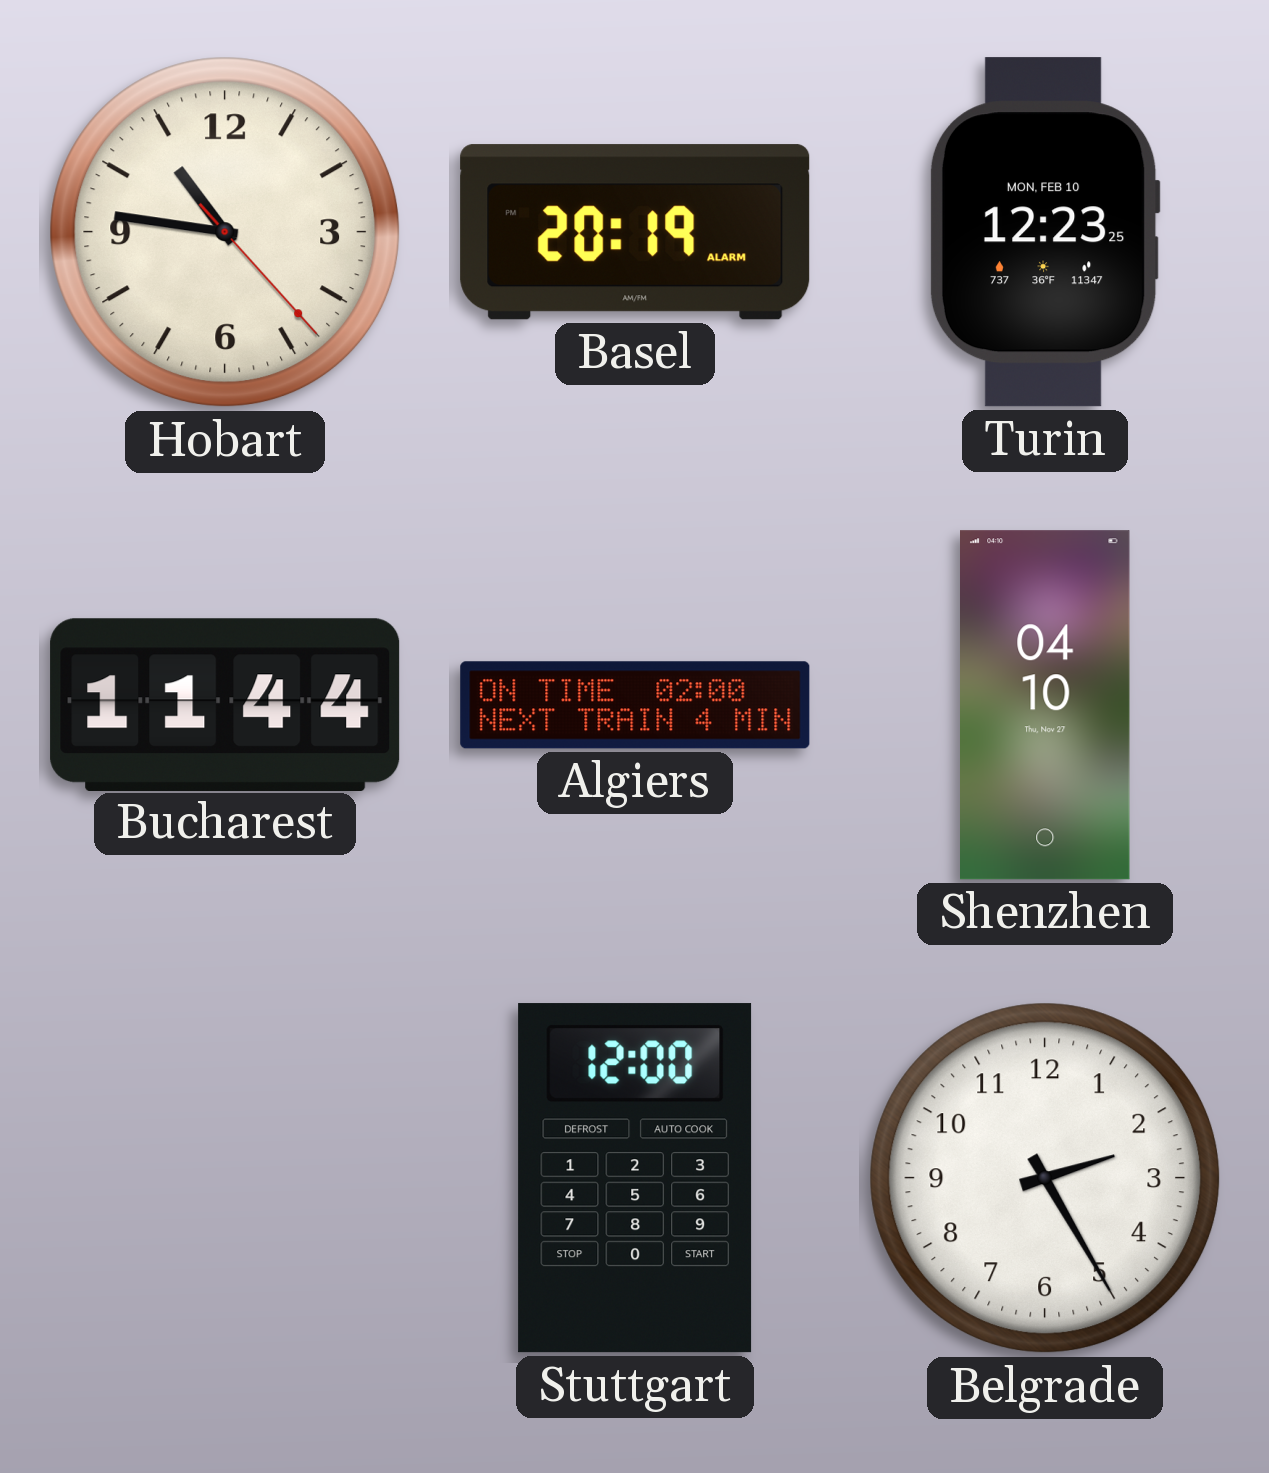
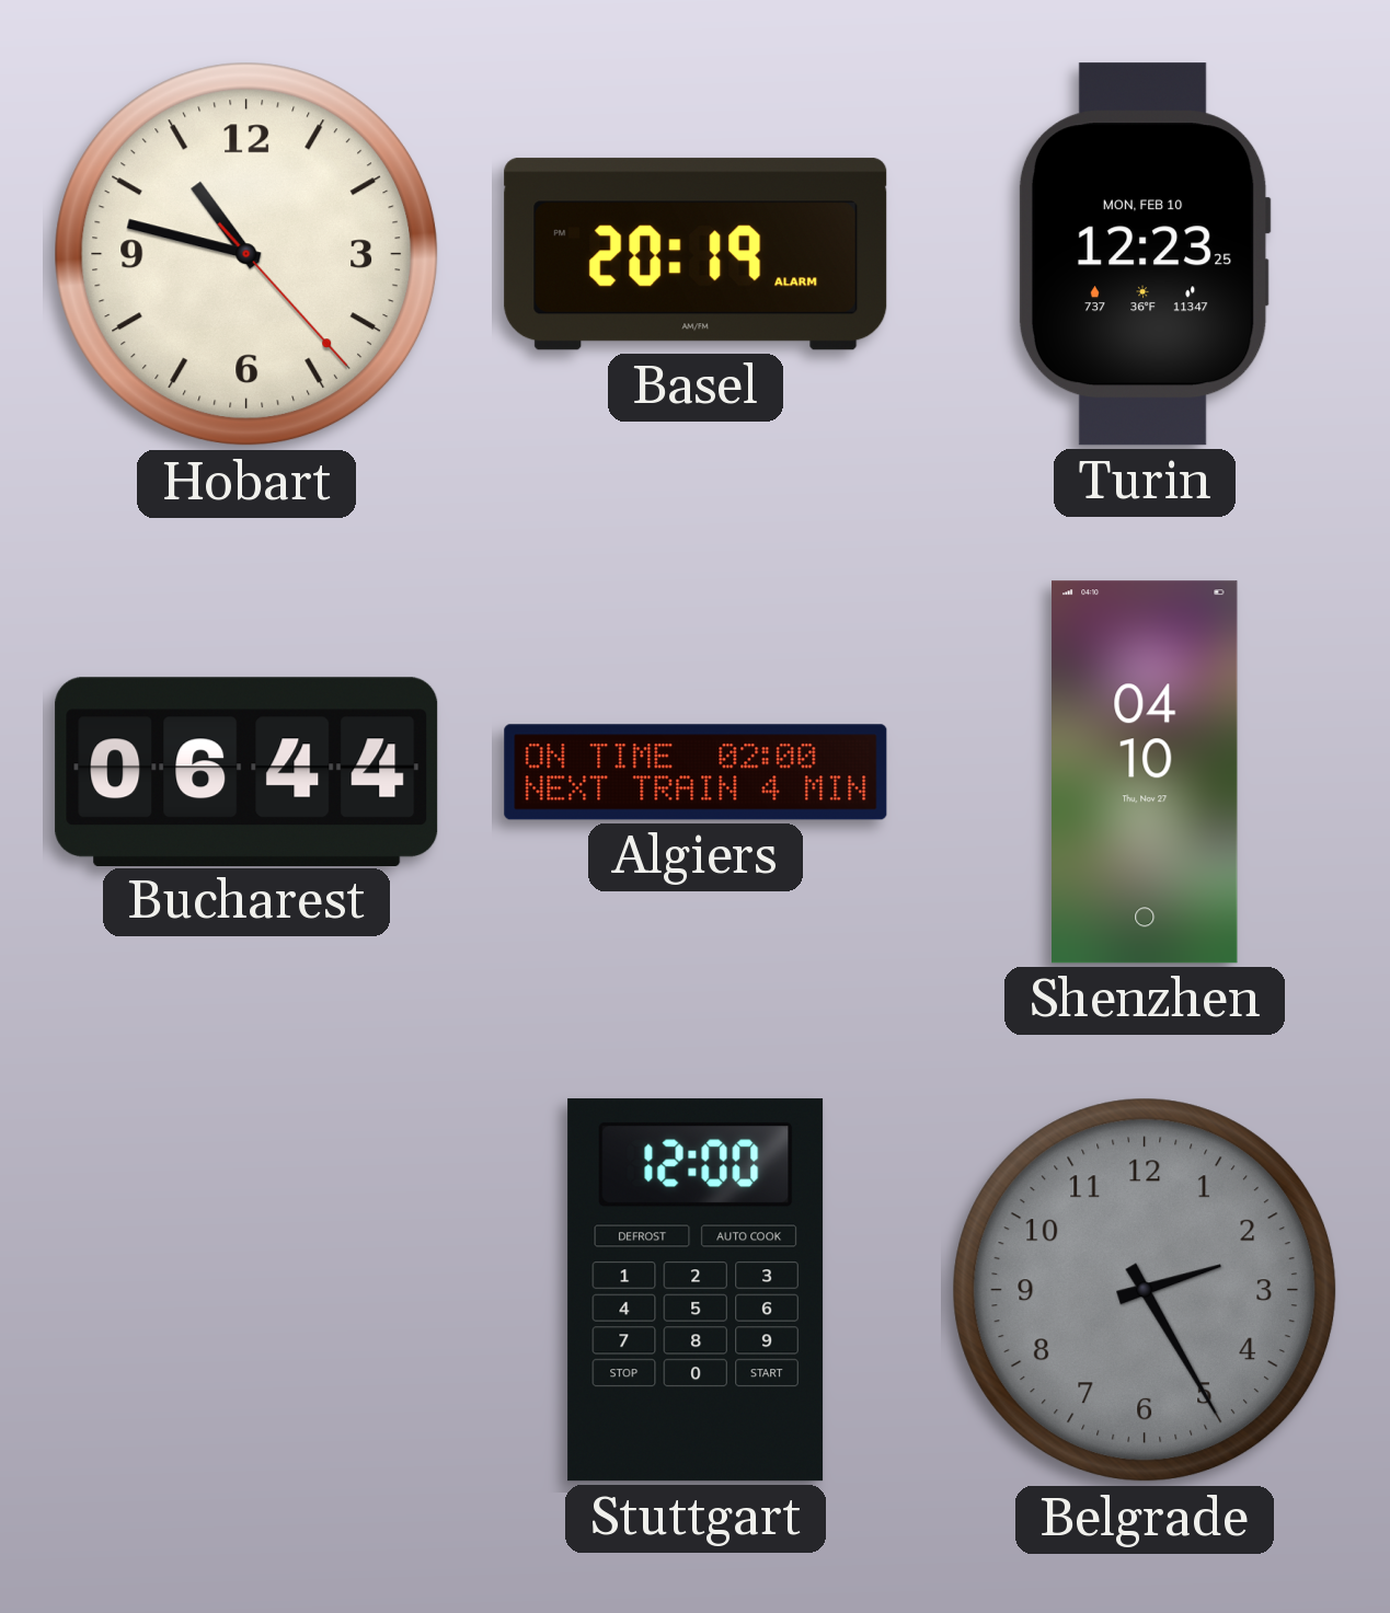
Hobart: 10:46 -> 10:47 (246, 254)
Bucharest: 11:44 -> 06:44 (246, 771)
Belgrade dial: white -> grey (1145, 1290)
